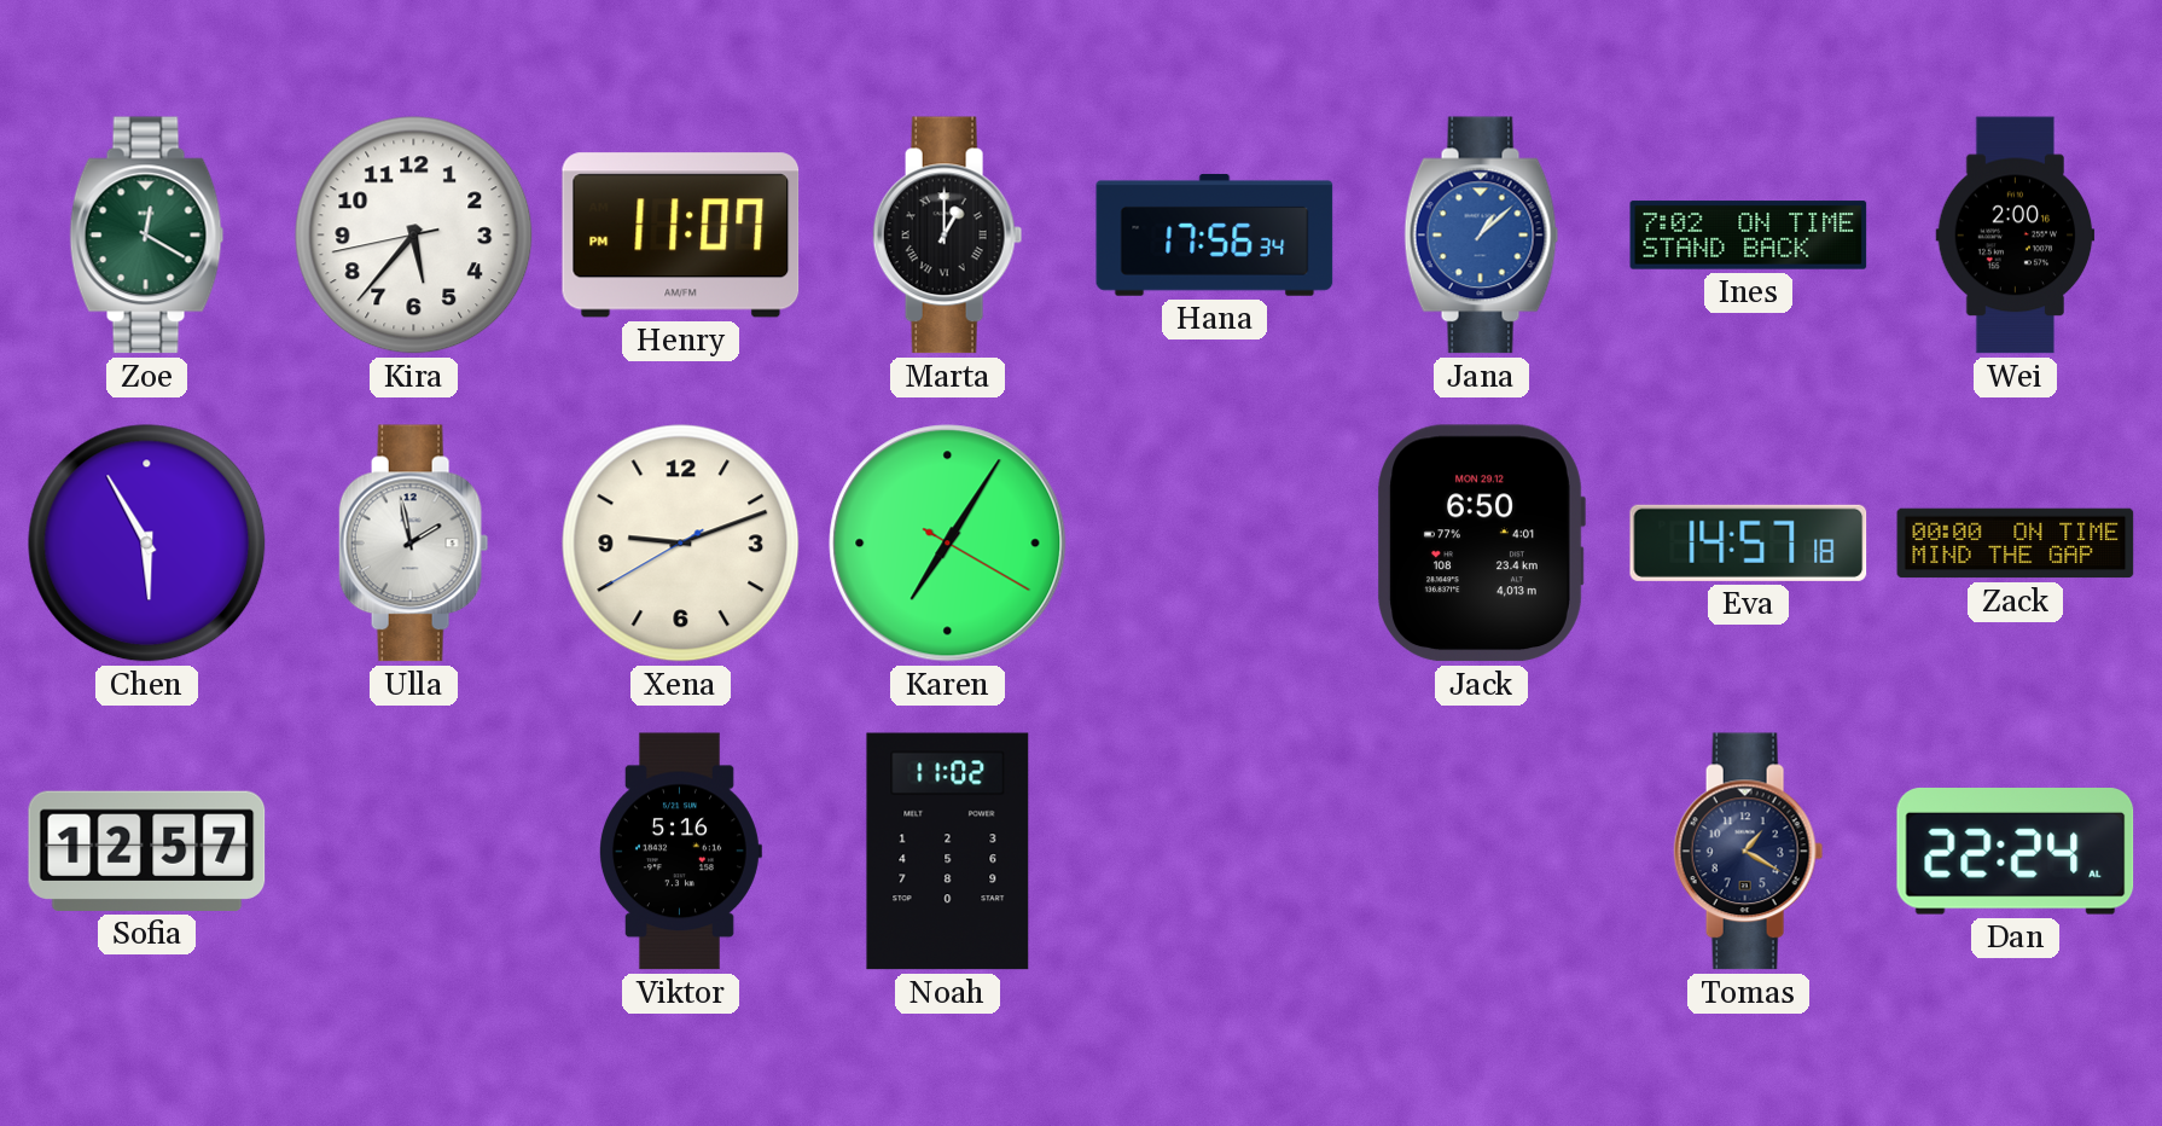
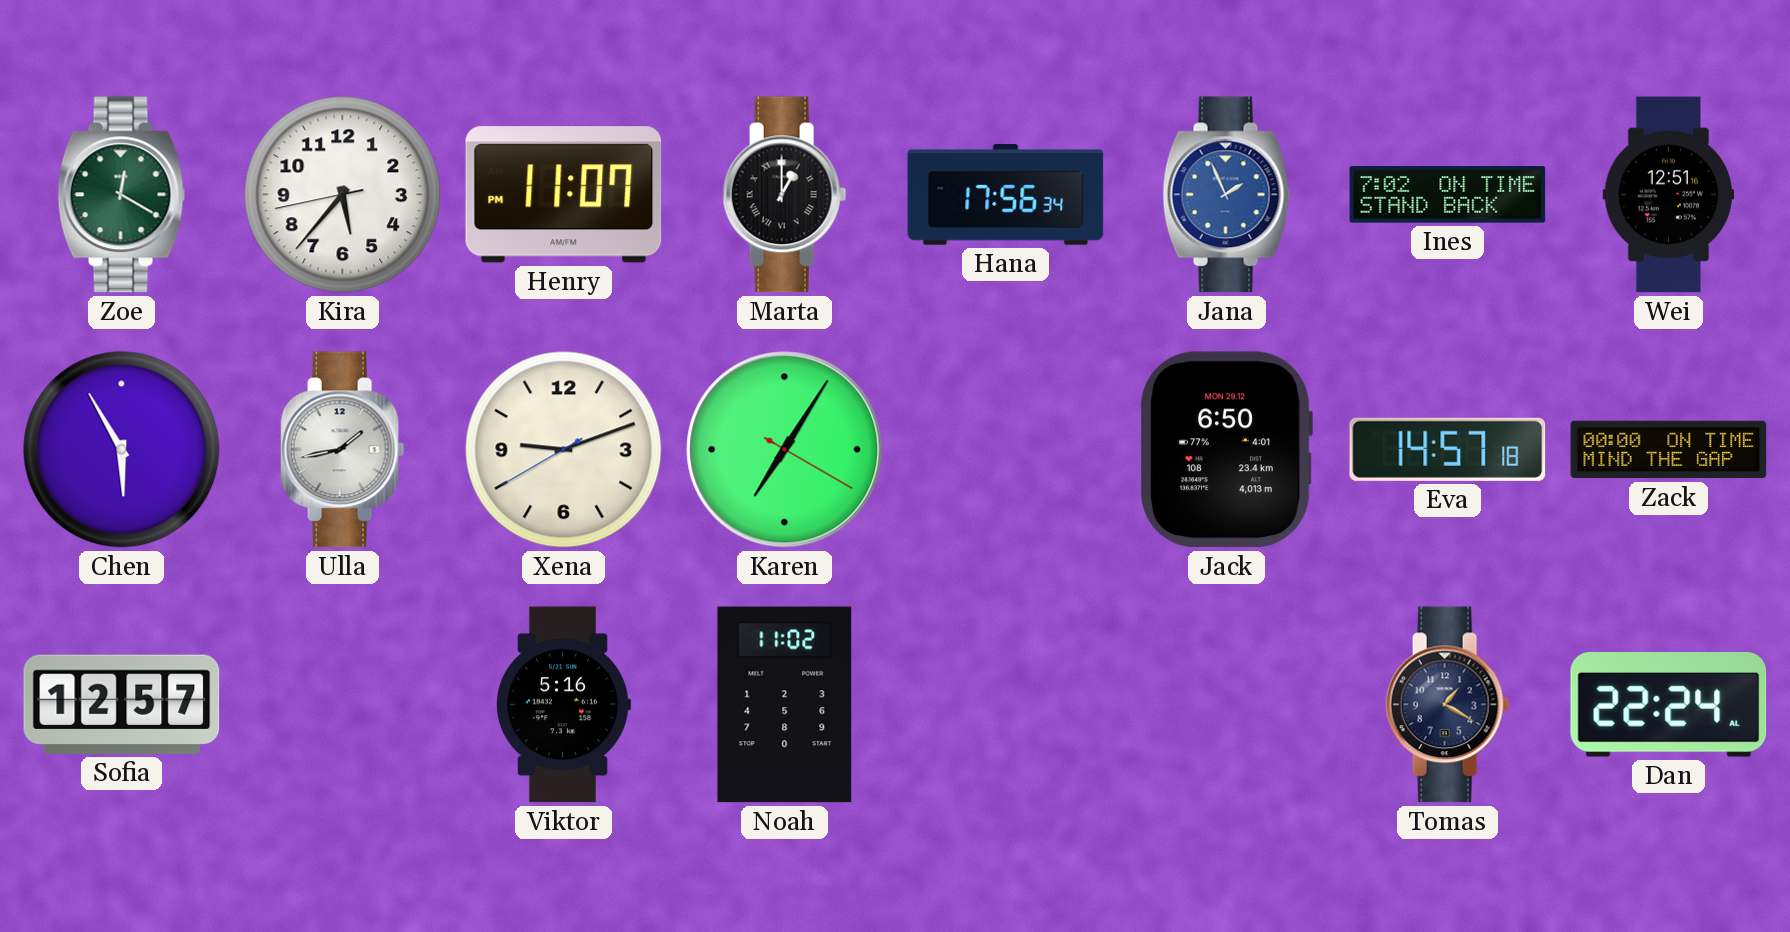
Jana: 1:08 -> 1:56 (1227, 195)
Wei: 2:00 -> 12:51 (1669, 195)
Ulla: 1:58 -> 1:43 (343, 450)
